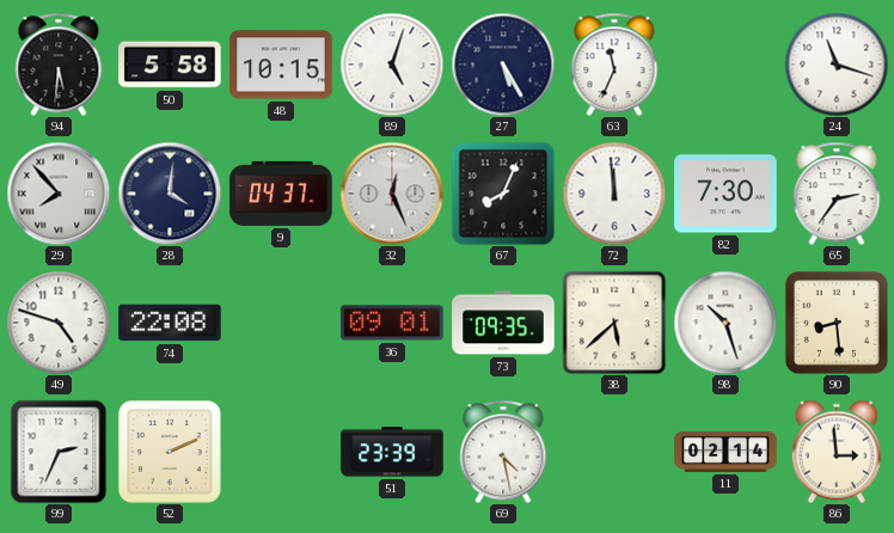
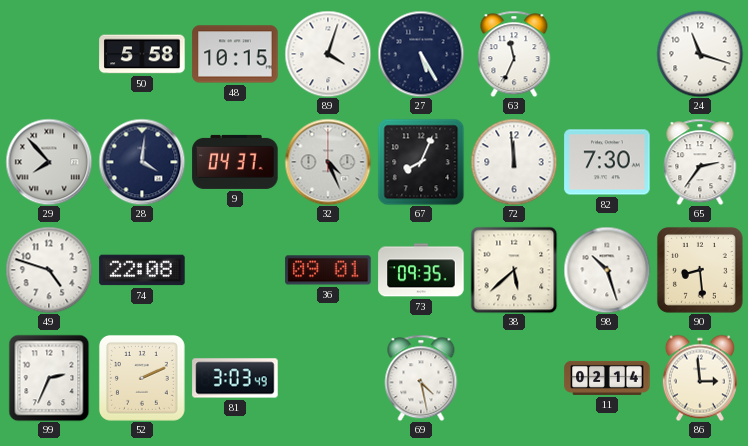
94: 5:31 -> none (59, 65)
89: 5:03 -> 4:03 (328, 54)
32: 12:26 -> 4:26 (328, 162)
81: none -> 3:03 (235, 378)
51: 23:39 -> none (392, 452)
